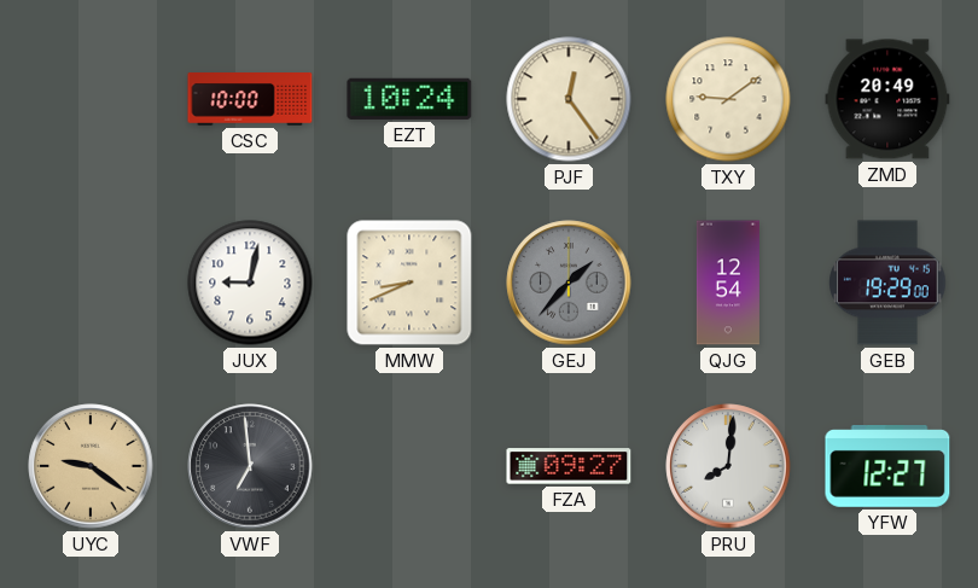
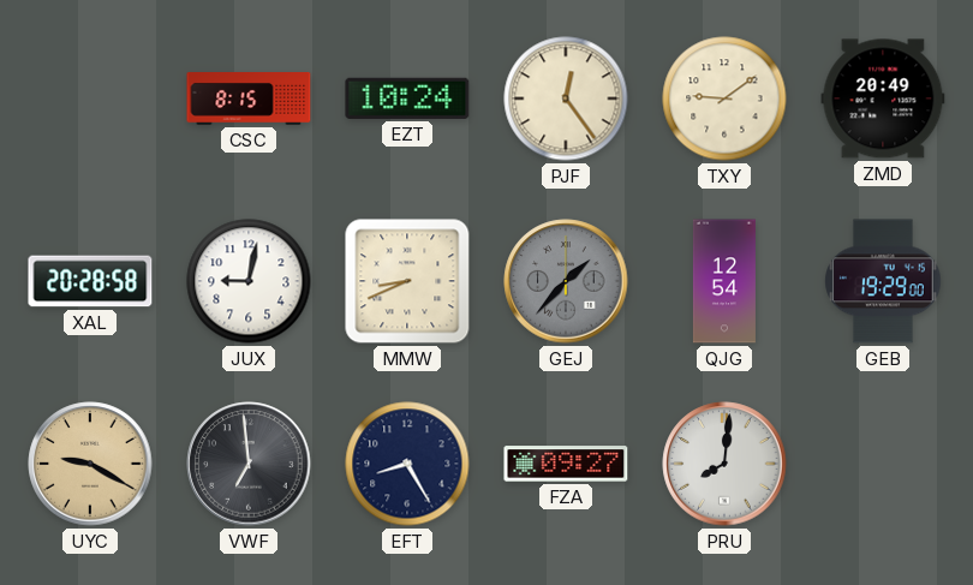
CSC: 10:00 -> 8:15 (249, 99)
XAL: none -> 20:28 (90, 281)
UYC: 9:21 -> 9:20 (90, 464)
EFT: none -> 8:25 (407, 464)
YFW: 12:27 -> none (887, 467)
